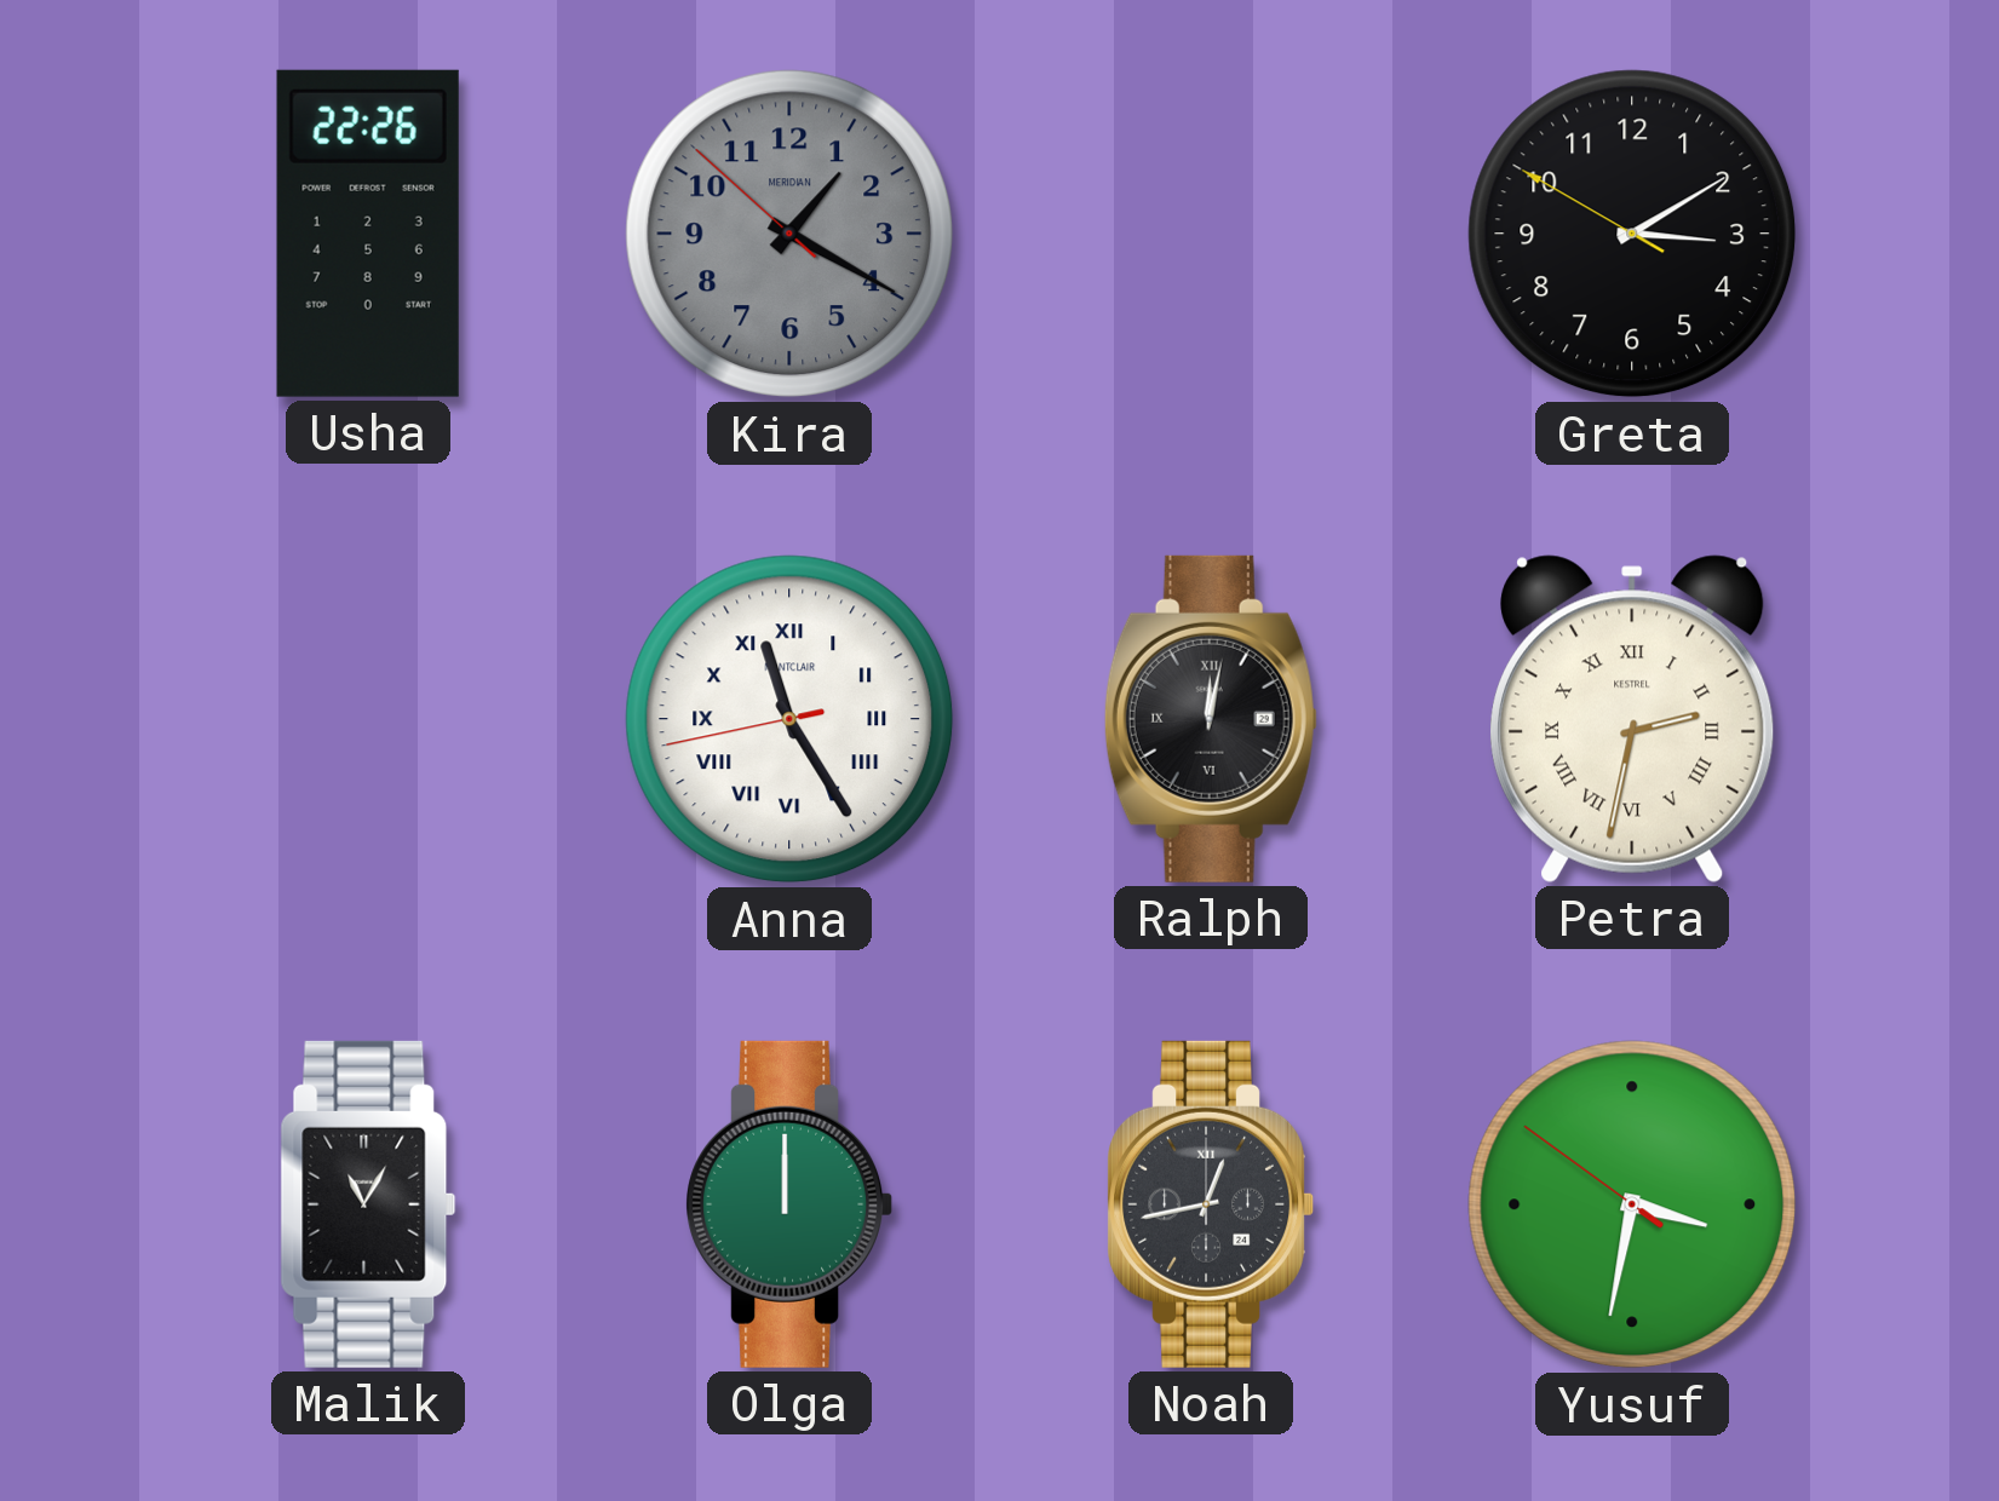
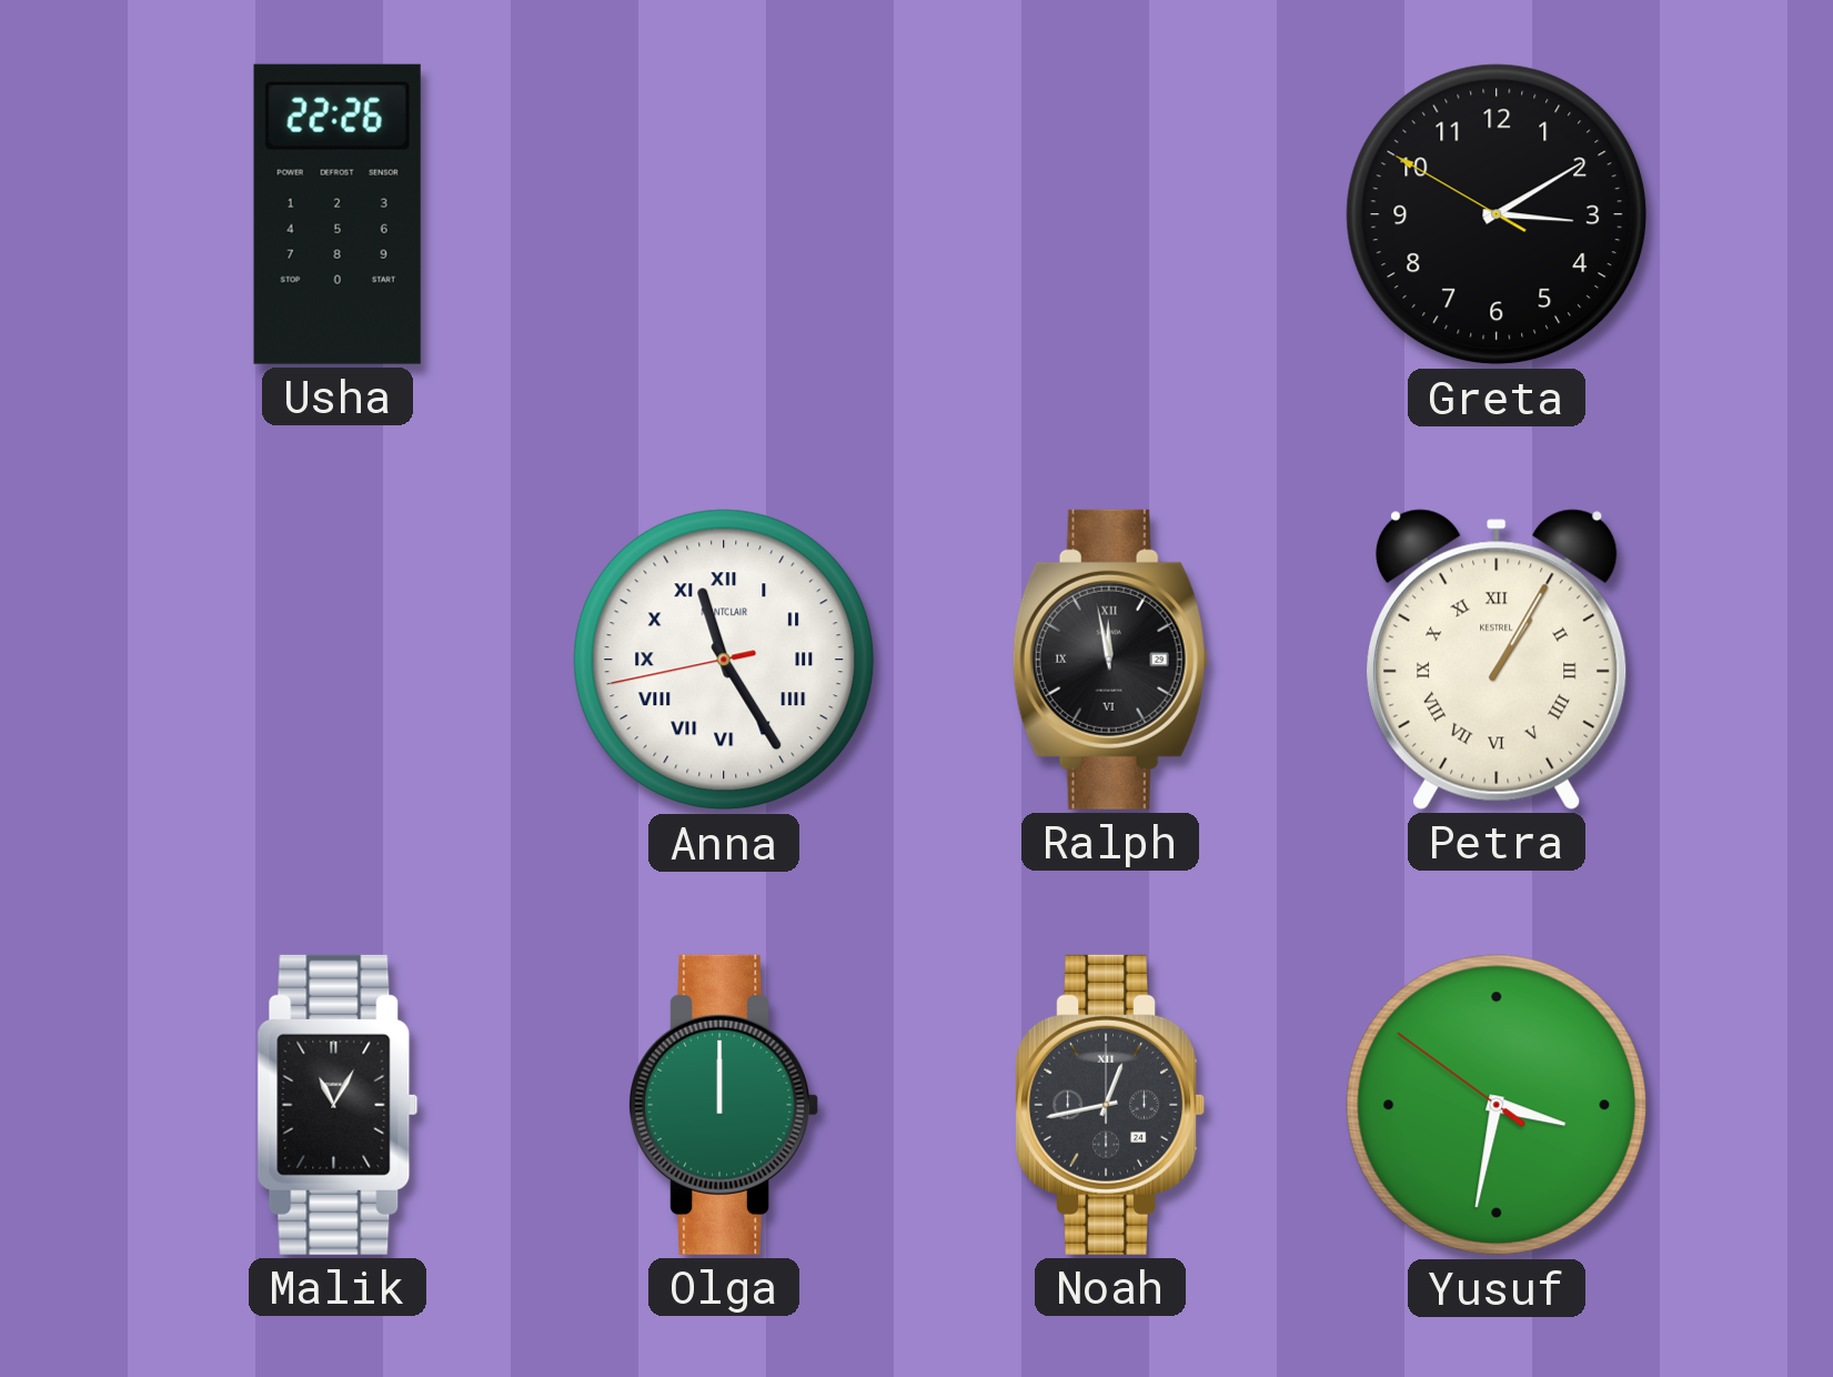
Kira: 1:19 -> none (789, 234)
Ralph: 12:02 -> 11:58 (1110, 660)
Petra: 2:32 -> 1:05 (1497, 660)
